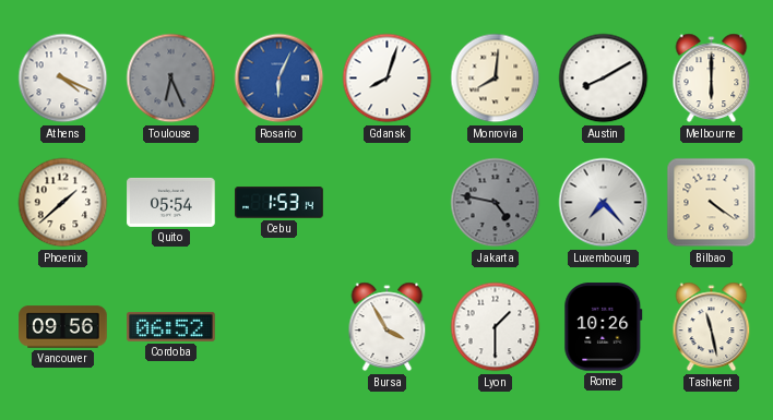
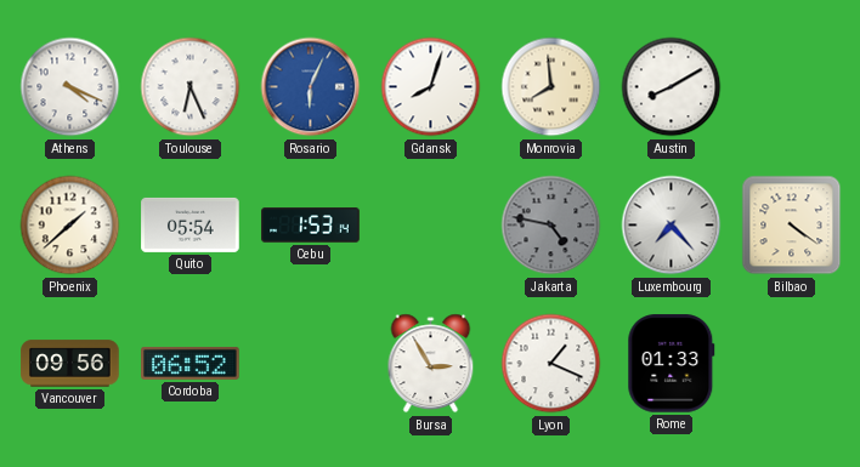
Toulouse dial: grey -> white (191, 87)
Monrovia: 8:01 -> 7:59 (551, 87)
Melbourne: 6:00 -> none (712, 79)
Bursa: 3:55 -> 2:55 (431, 364)
Lyon: 1:30 -> 1:19 (551, 364)
Rome: 10:26 -> 01:33 (672, 364)
Tashkent: 11:28 -> none (712, 327)
